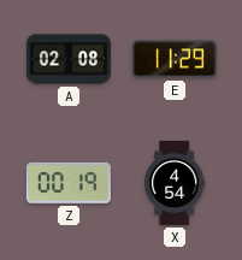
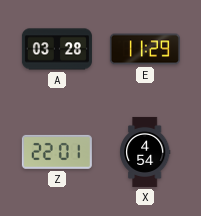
A: 02:08 -> 03:28 (57, 49)
Z: 00:19 -> 22:01 (57, 152)
